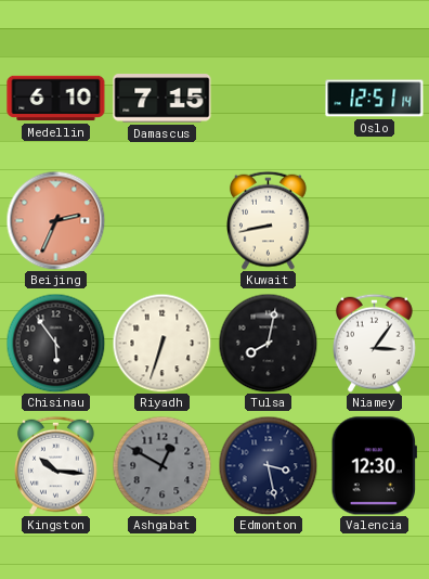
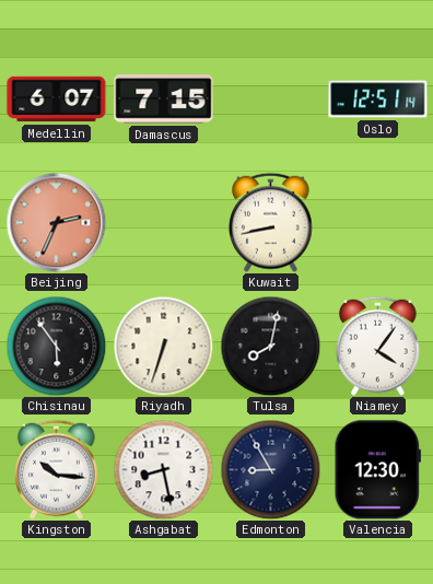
Medellin: 6:10 -> 6:07 (57, 100)
Niamey: 3:06 -> 4:06 (378, 346)
Ashgabat: 12:50 -> 8:28 (163, 469)
Ashgabat dial: grey -> white (163, 469)
Edmonton: 3:28 -> 8:55 (270, 469)
